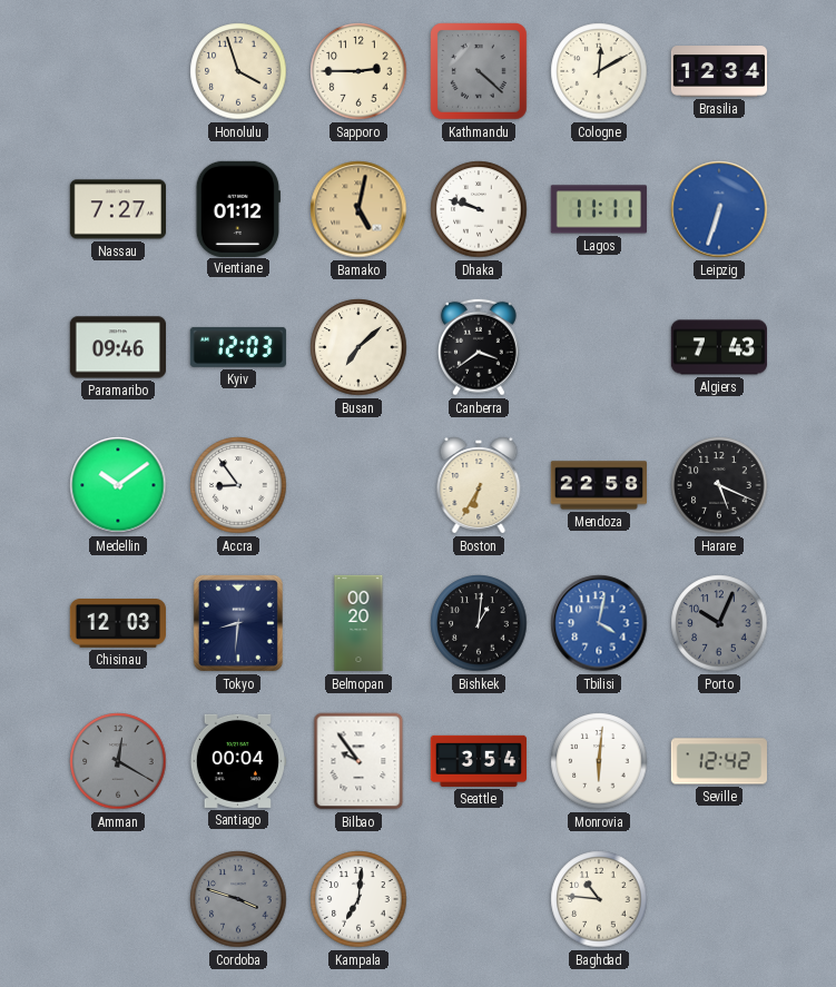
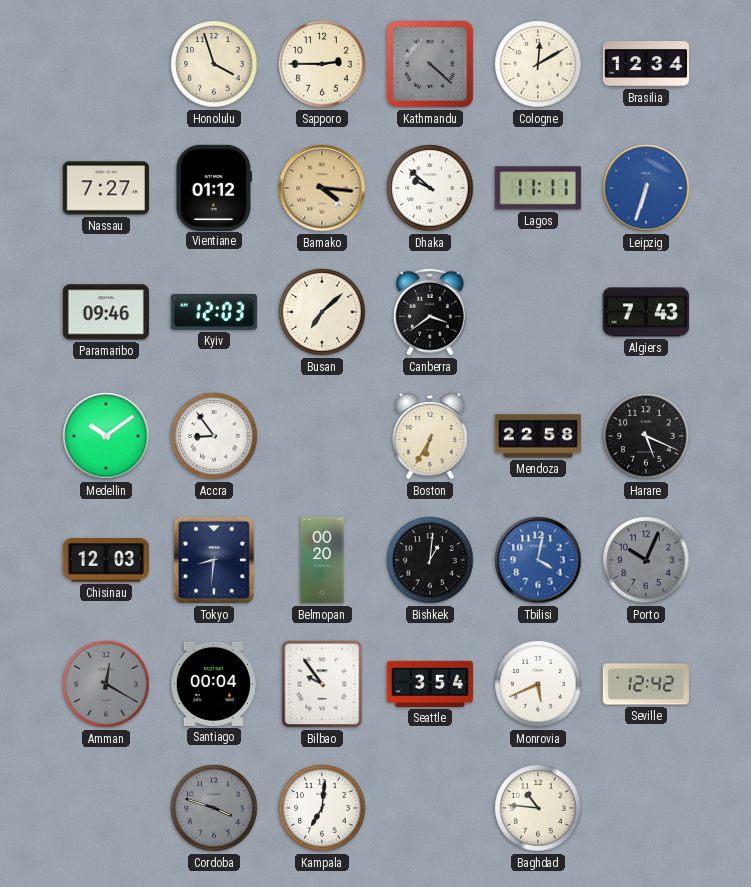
Bamako: 5:02 -> 4:16 (322, 188)
Dhaka: 9:48 -> 9:52 (430, 188)
Monrovia: 6:01 -> 5:41 (538, 684)
